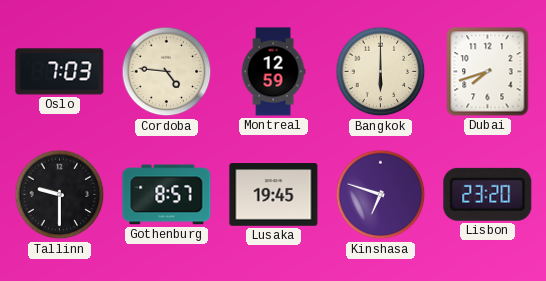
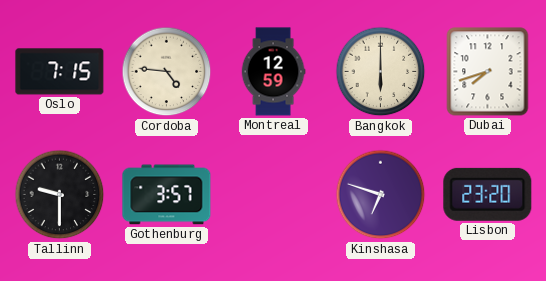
Oslo: 7:03 -> 7:15 (60, 72)
Gothenburg: 8:57 -> 3:57 (167, 195)
Lusaka: 19:45 -> none (274, 195)
